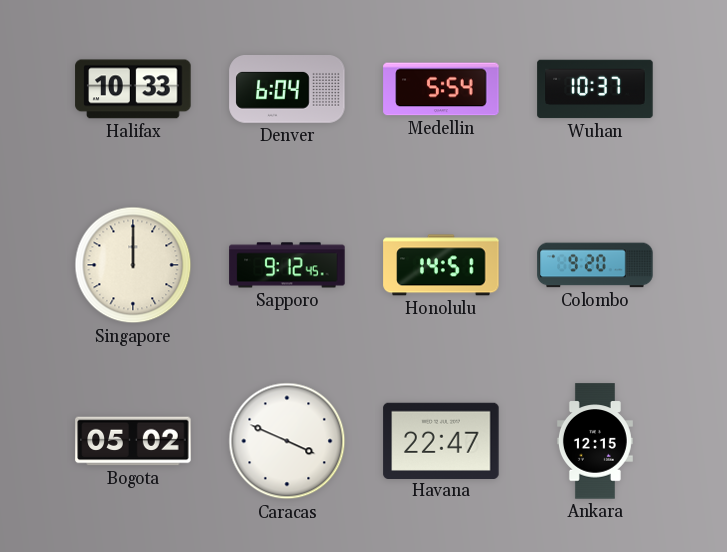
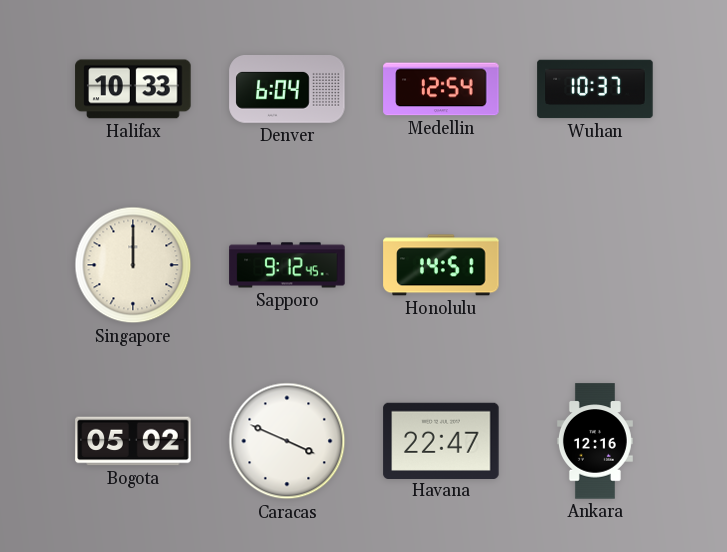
Medellin: 5:54 -> 12:54 (441, 89)
Colombo: 9:20 -> none (595, 265)
Ankara: 12:15 -> 12:16 (595, 441)
